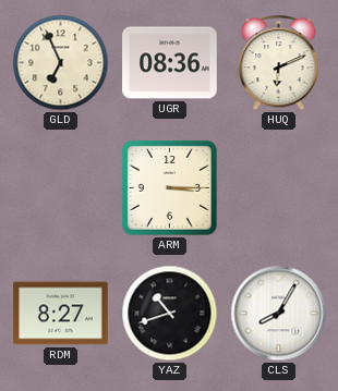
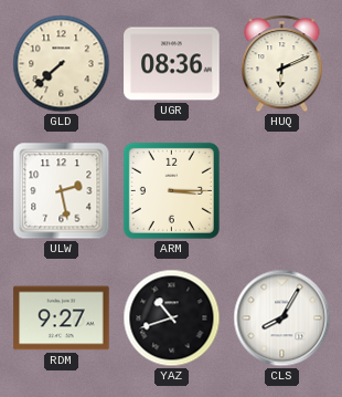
GLD: 6:56 -> 7:38 (62, 64)
ULW: none -> 2:28 (62, 191)
RDM: 8:27 -> 9:27 (62, 318)
